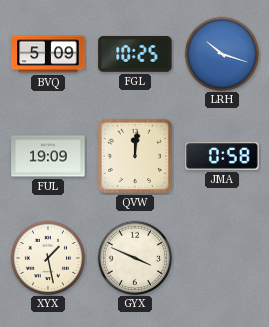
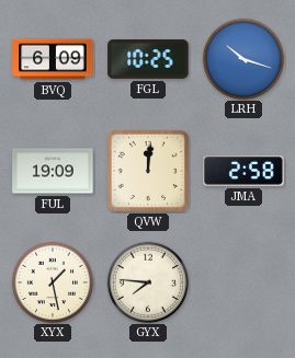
BVQ: 5:09 -> 6:09 (53, 59)
JMA: 0:58 -> 2:58 (243, 171)
GYX: 3:49 -> 7:46 (147, 281)
